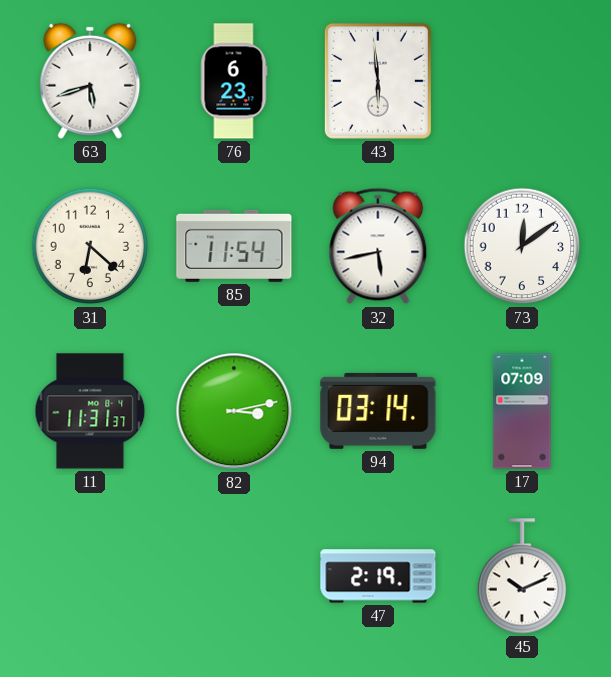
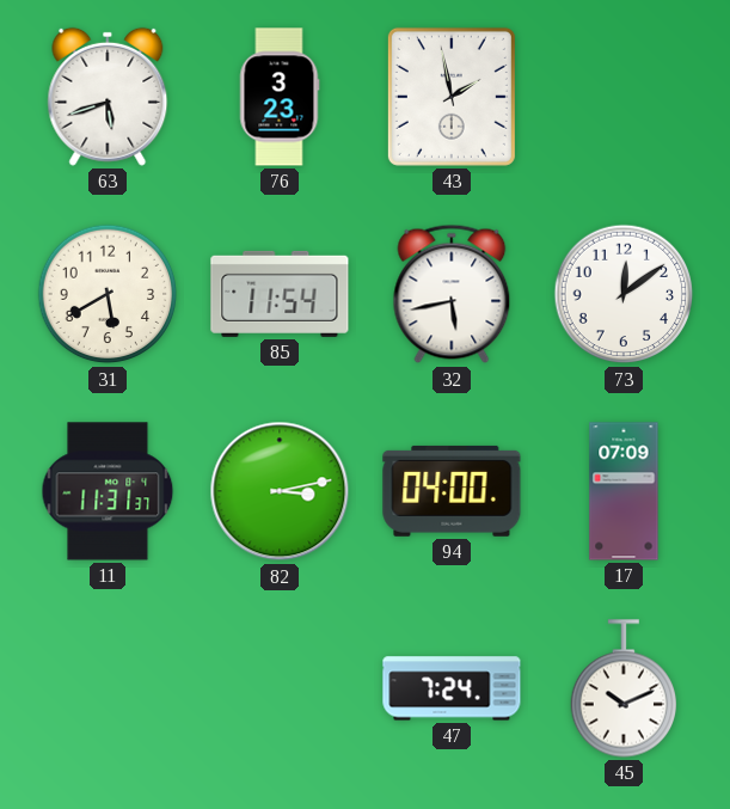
76: 6:23 -> 3:23 (280, 97)
43: 5:59 -> 1:58 (452, 97)
31: 6:22 -> 5:40 (108, 294)
94: 03:14 -> 04:00 (452, 491)
47: 2:19 -> 7:24 (452, 688)
